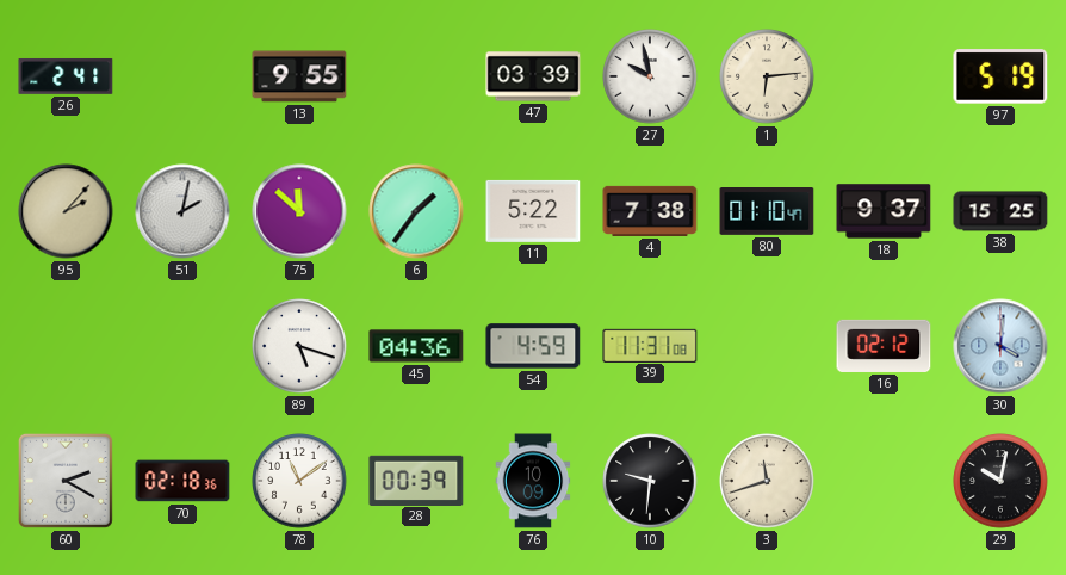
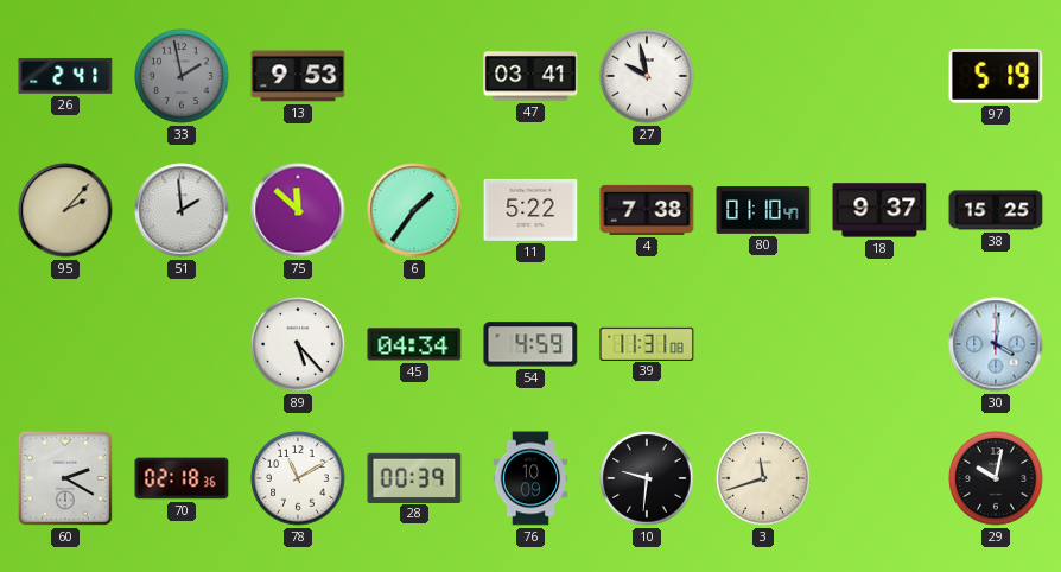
33: none -> 1:58 (182, 76)
13: 9:55 -> 9:53 (298, 76)
47: 03:39 -> 03:41 (530, 76)
1: 6:14 -> none (767, 76)
51: 2:02 -> 1:59 (182, 210)
89: 5:18 -> 5:23 (298, 344)
45: 04:36 -> 04:34 (414, 344)
16: 02:12 -> none (884, 346)
78: 11:09 -> 11:10 (298, 478)
